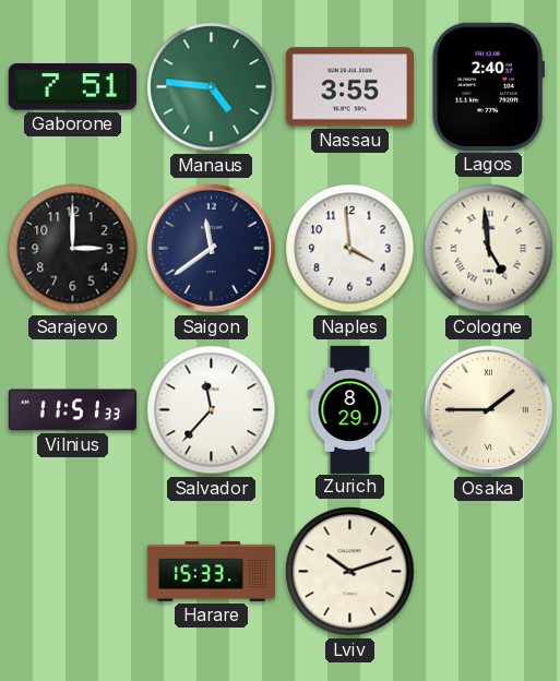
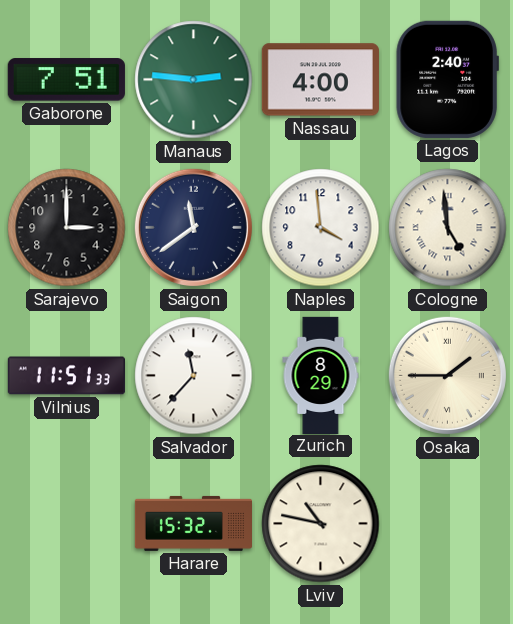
Manaus: 4:46 -> 2:46 (194, 80)
Nassau: 3:55 -> 4:00 (320, 80)
Harare: 15:33 -> 15:32 (193, 523)
Lviv: 10:12 -> 10:47 (321, 524)
